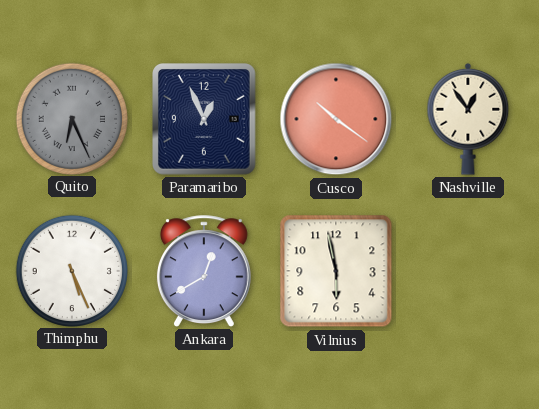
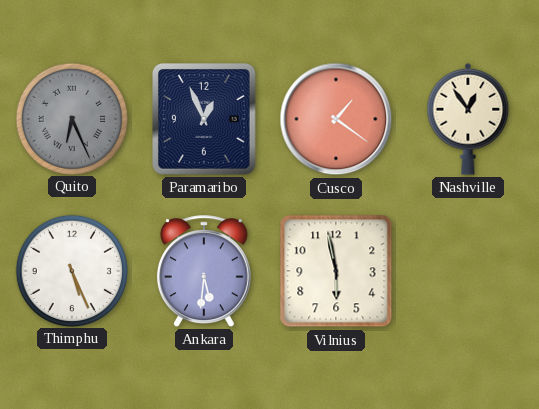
Cusco: 10:21 -> 1:21 (336, 119)
Ankara: 12:40 -> 5:31 (204, 271)
